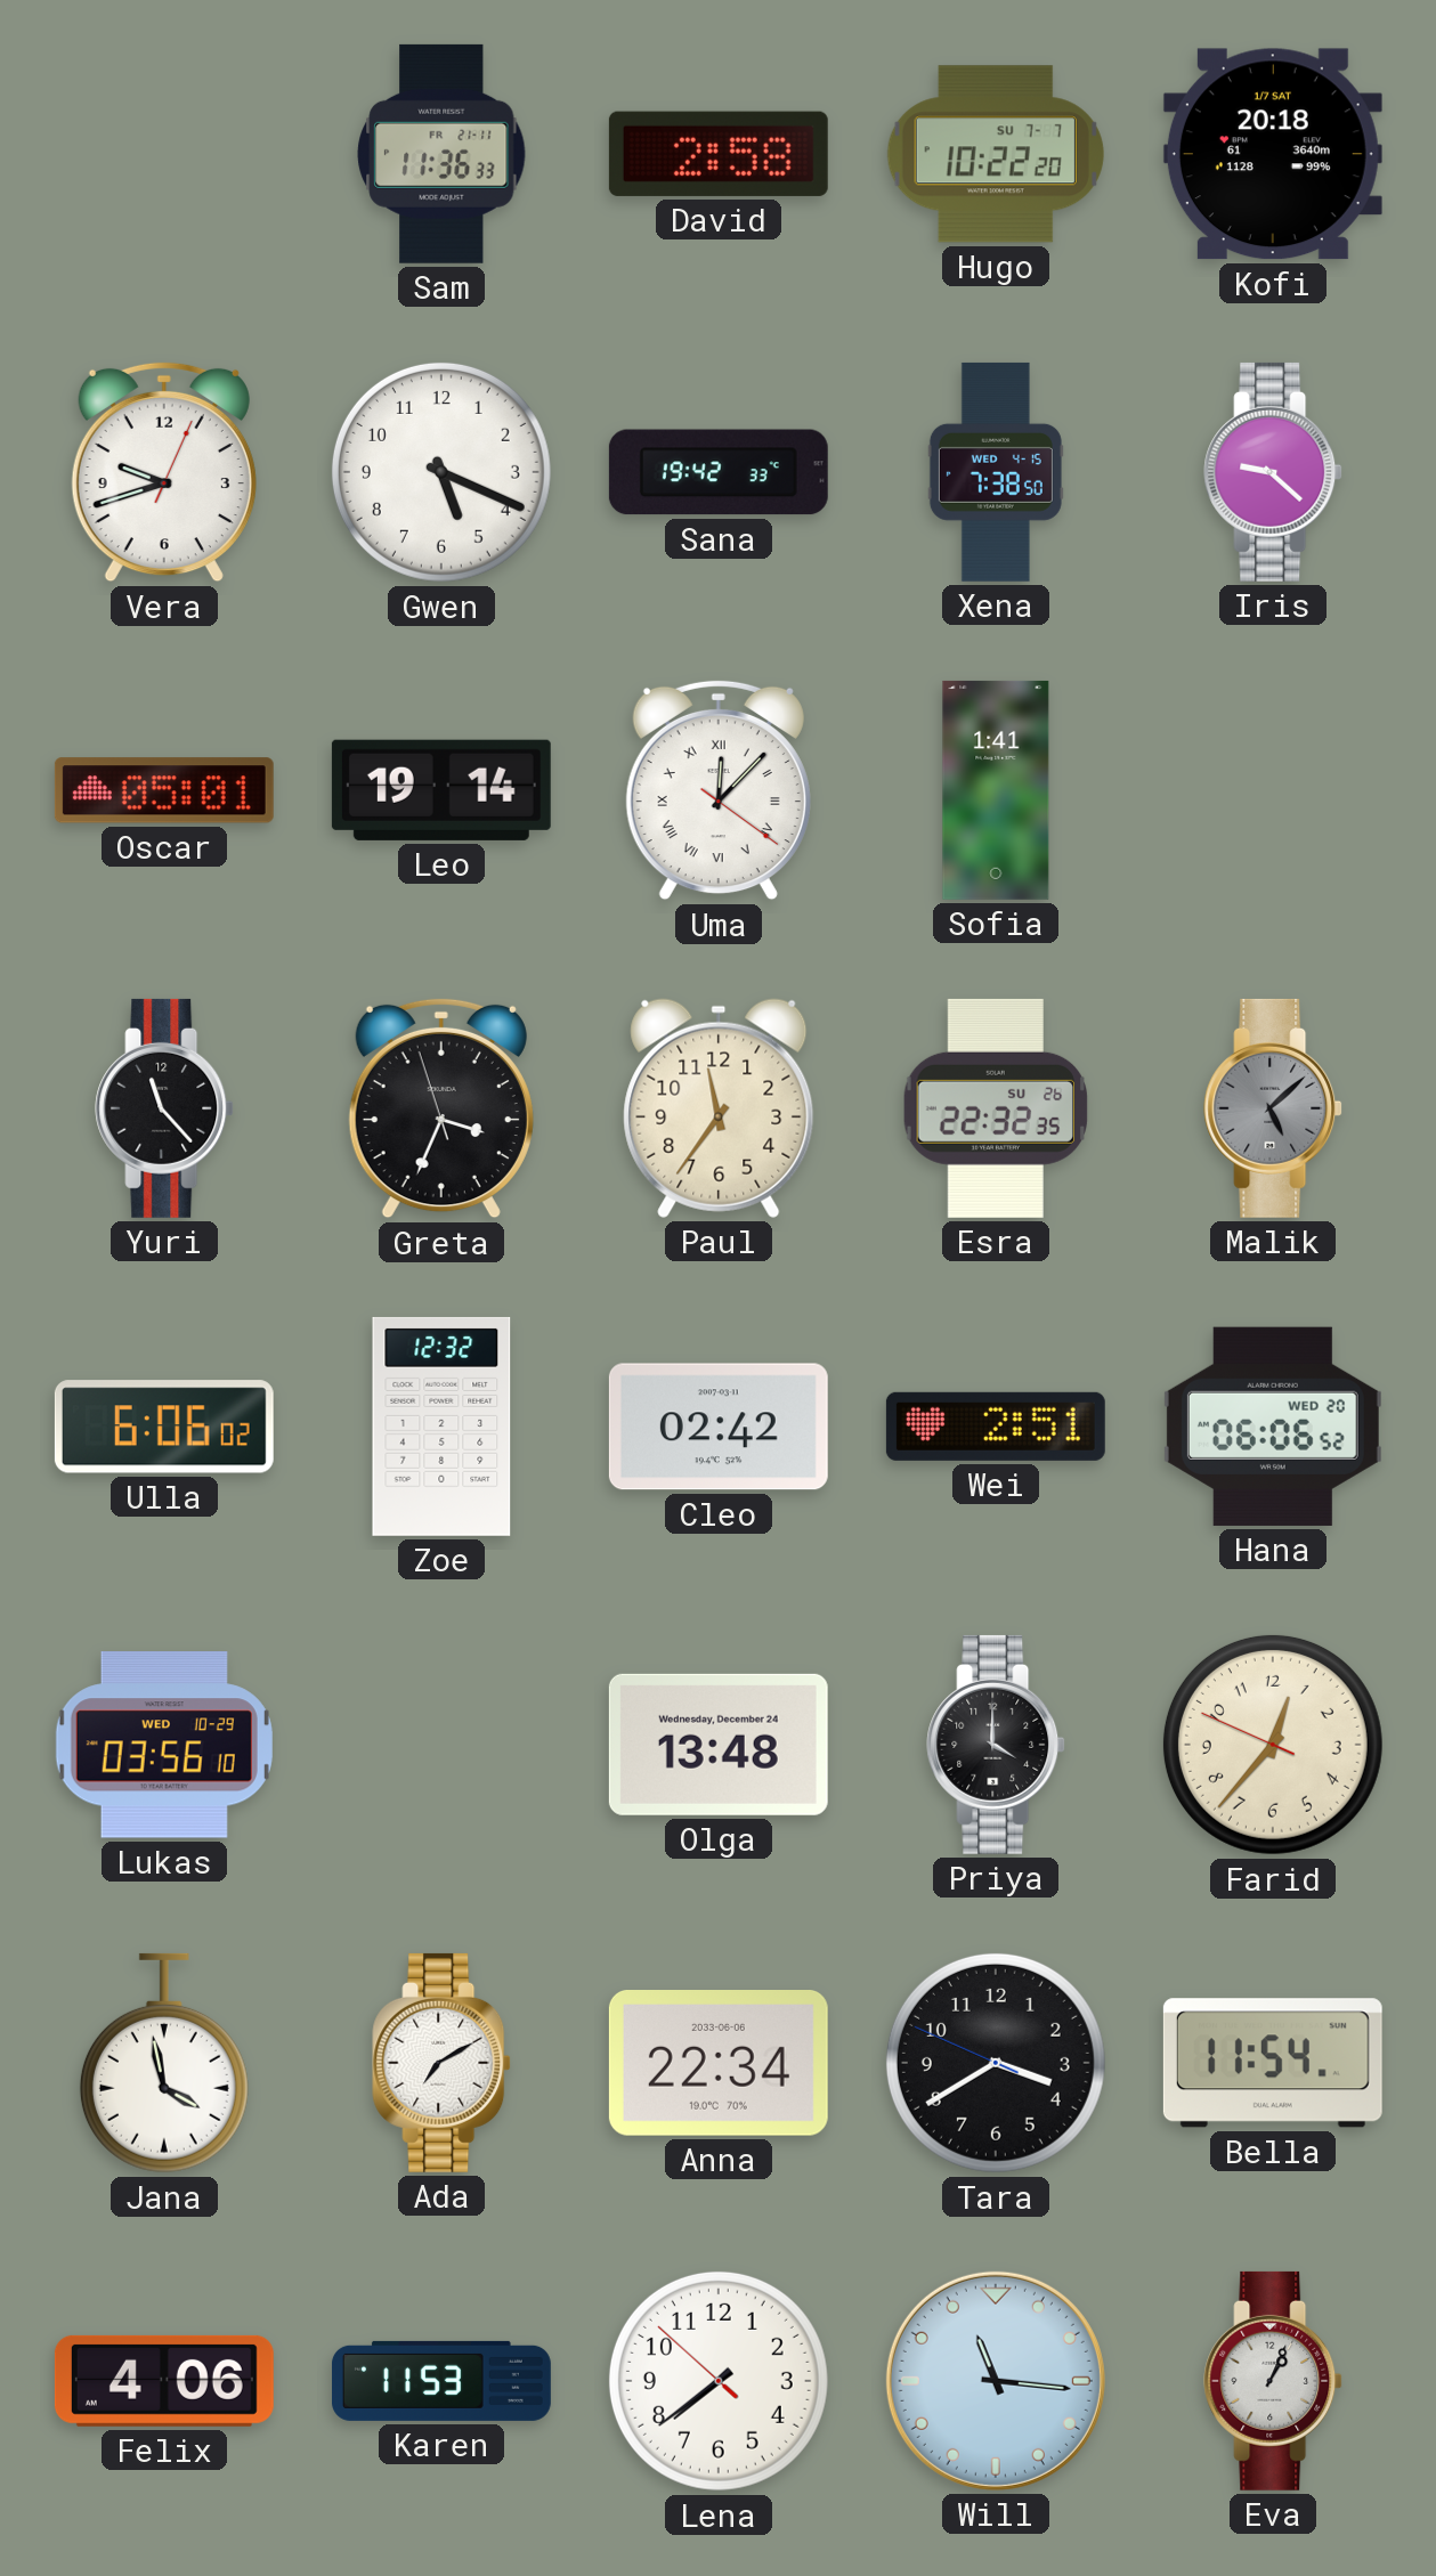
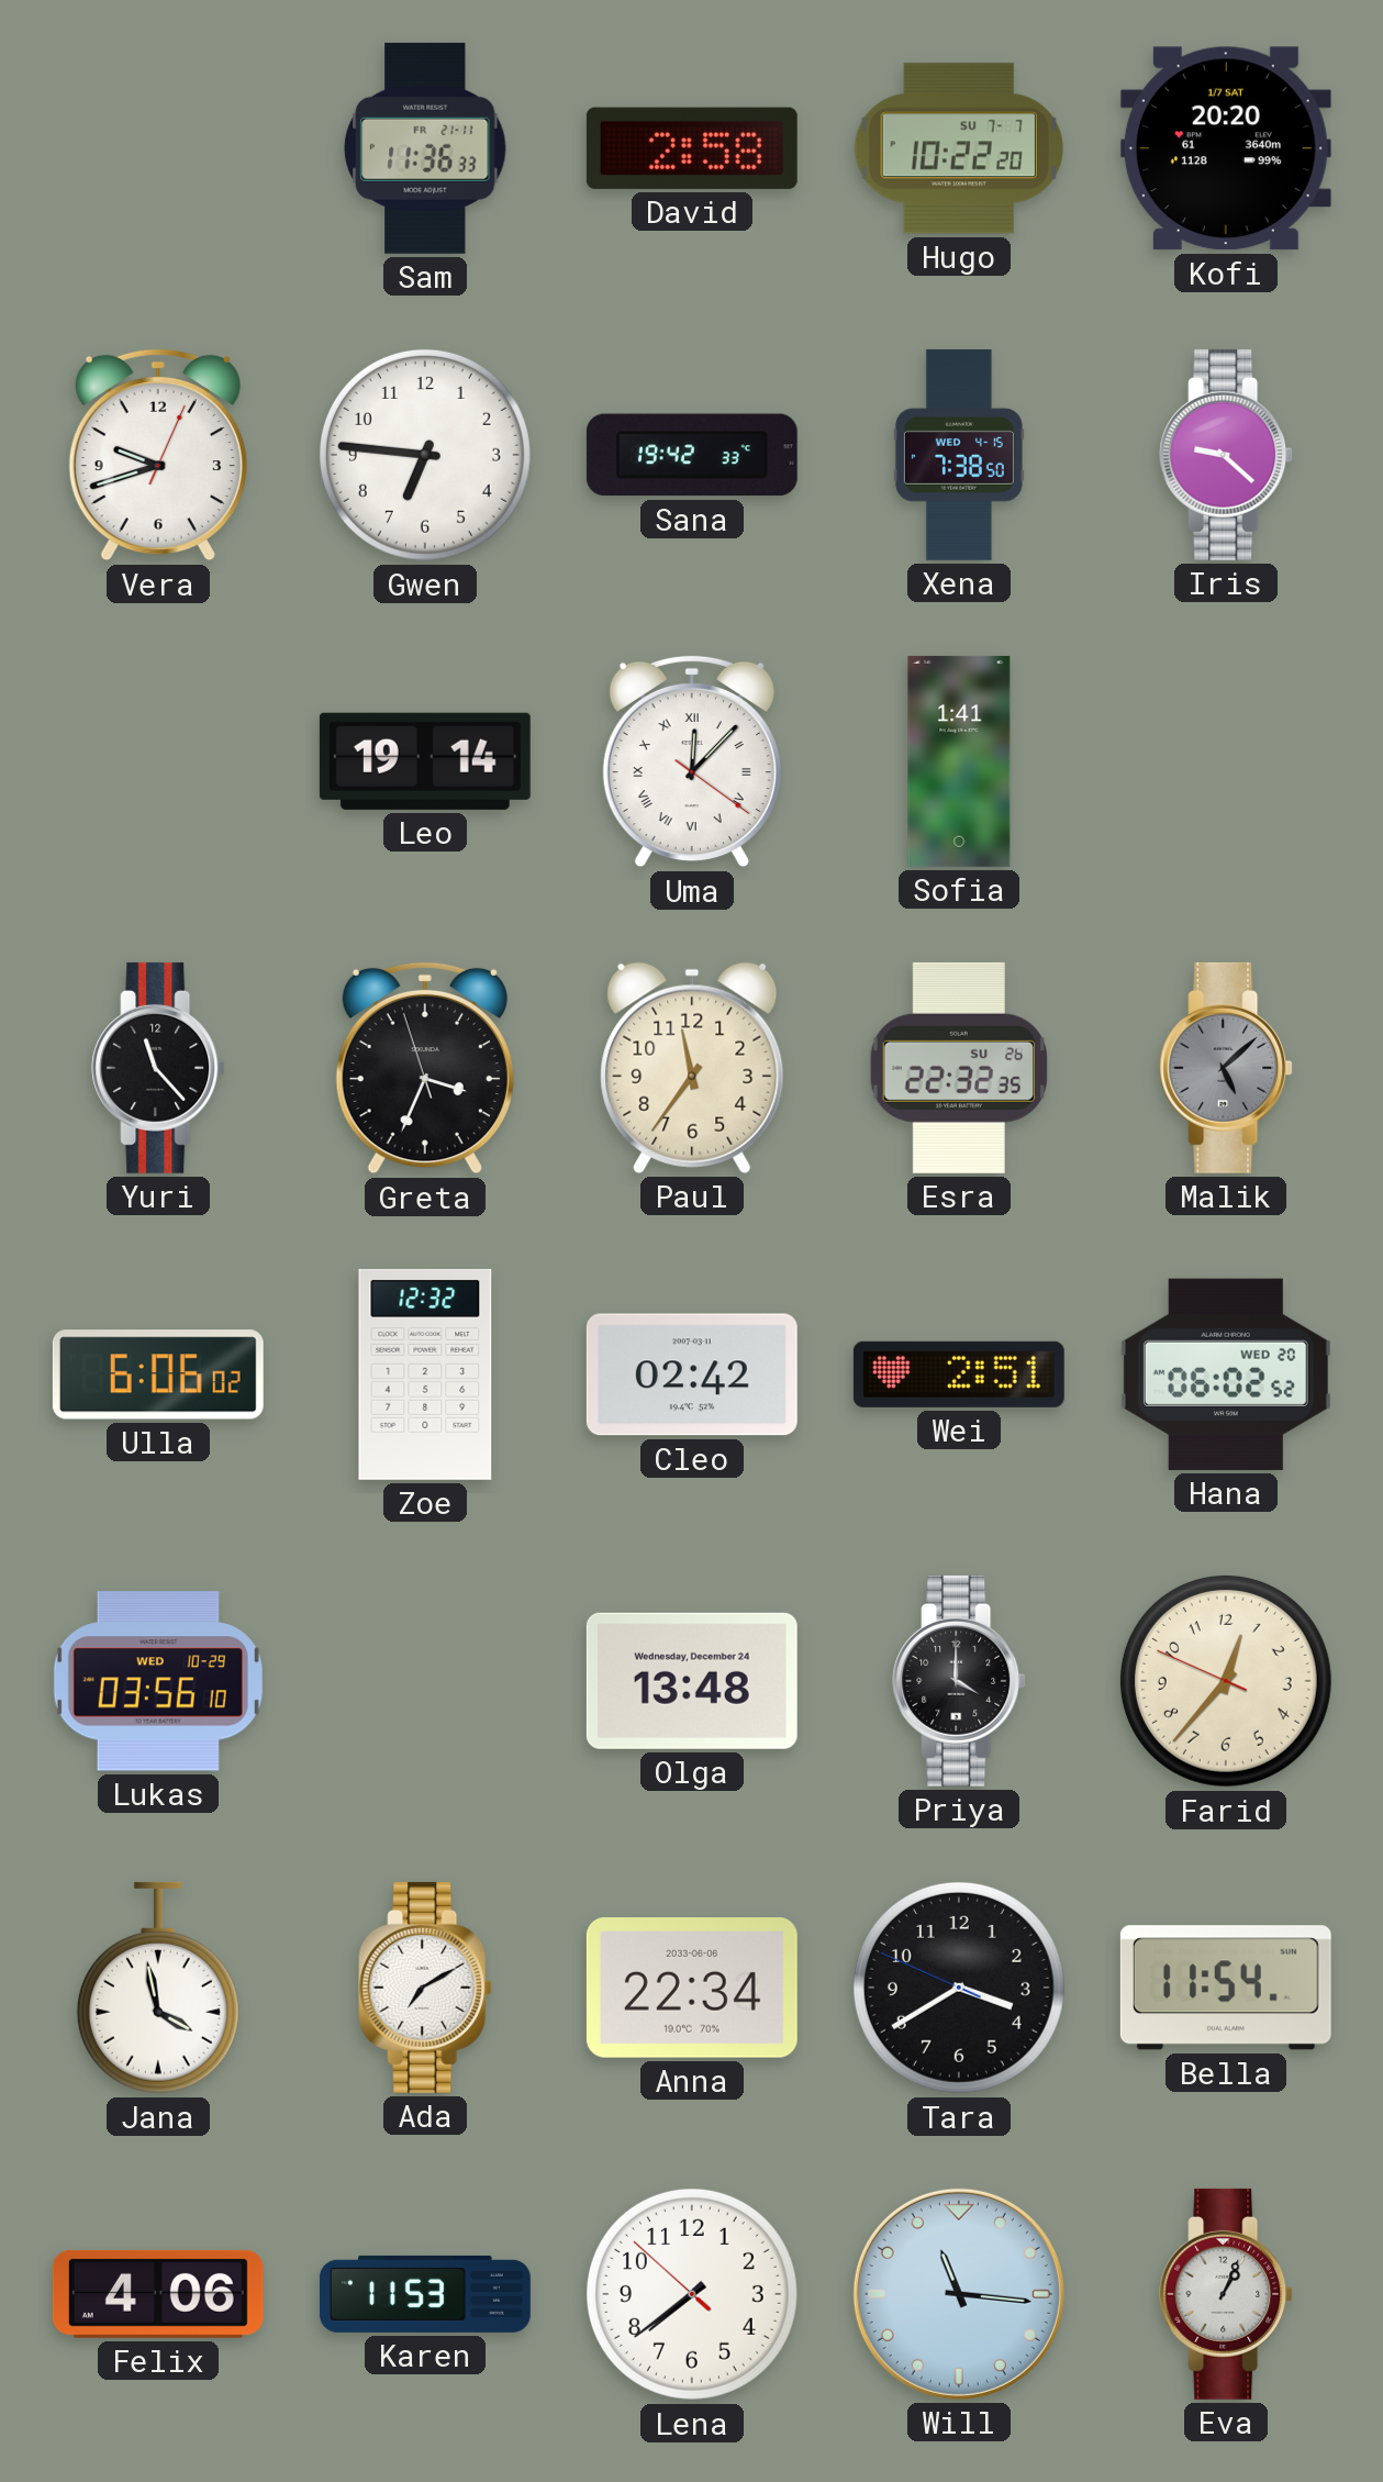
Kofi: 20:18 -> 20:20 (1226, 148)
Gwen: 5:19 -> 6:46 (425, 455)
Oscar: 05:01 -> none (164, 790)
Hana: 06:06 -> 06:02 (1226, 1374)
